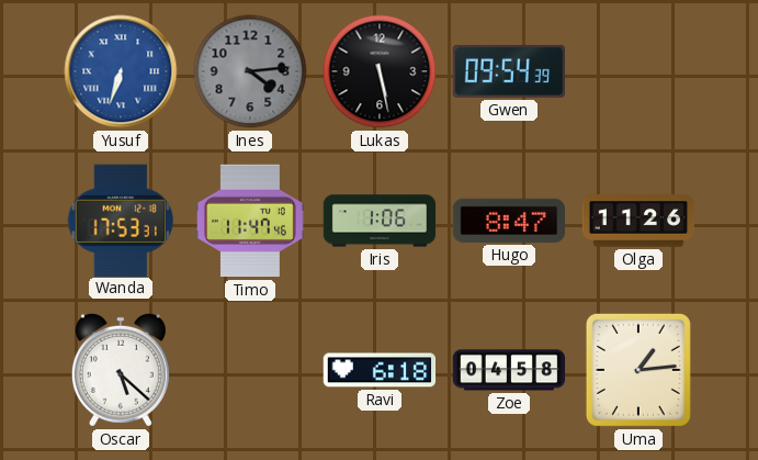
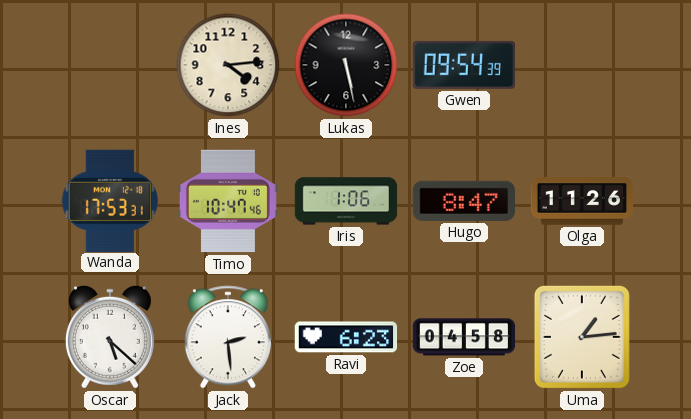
Yusuf: 6:33 -> none (121, 71)
Ines dial: grey -> cream (228, 65)
Timo: 11:47 -> 10:47 (228, 201)
Jack: none -> 2:29 (228, 337)
Ravi: 6:18 -> 6:23 (346, 337)
